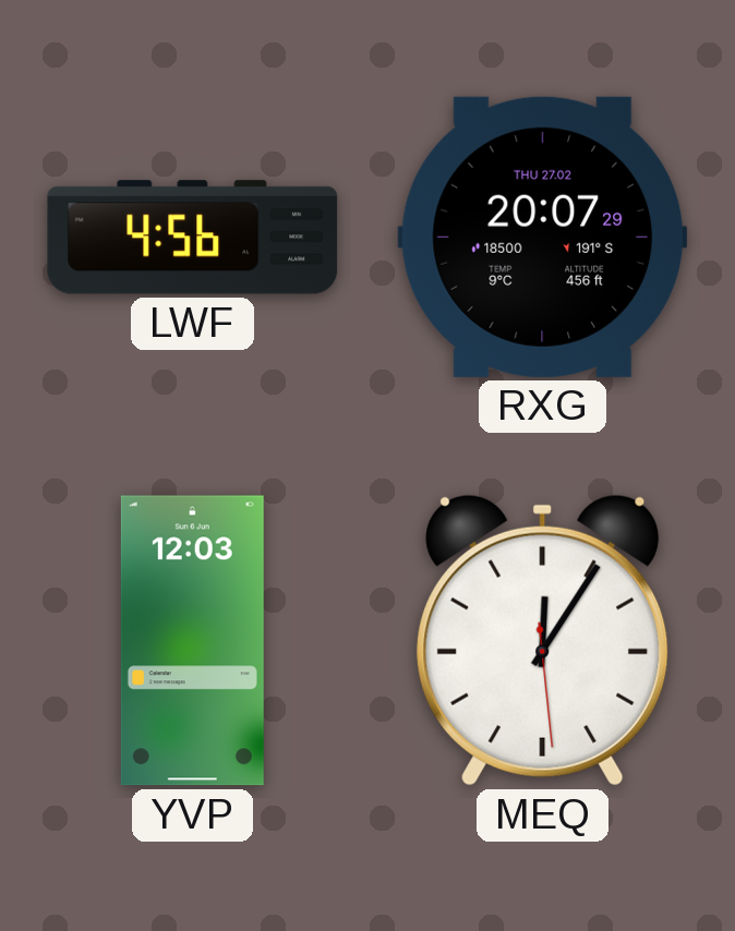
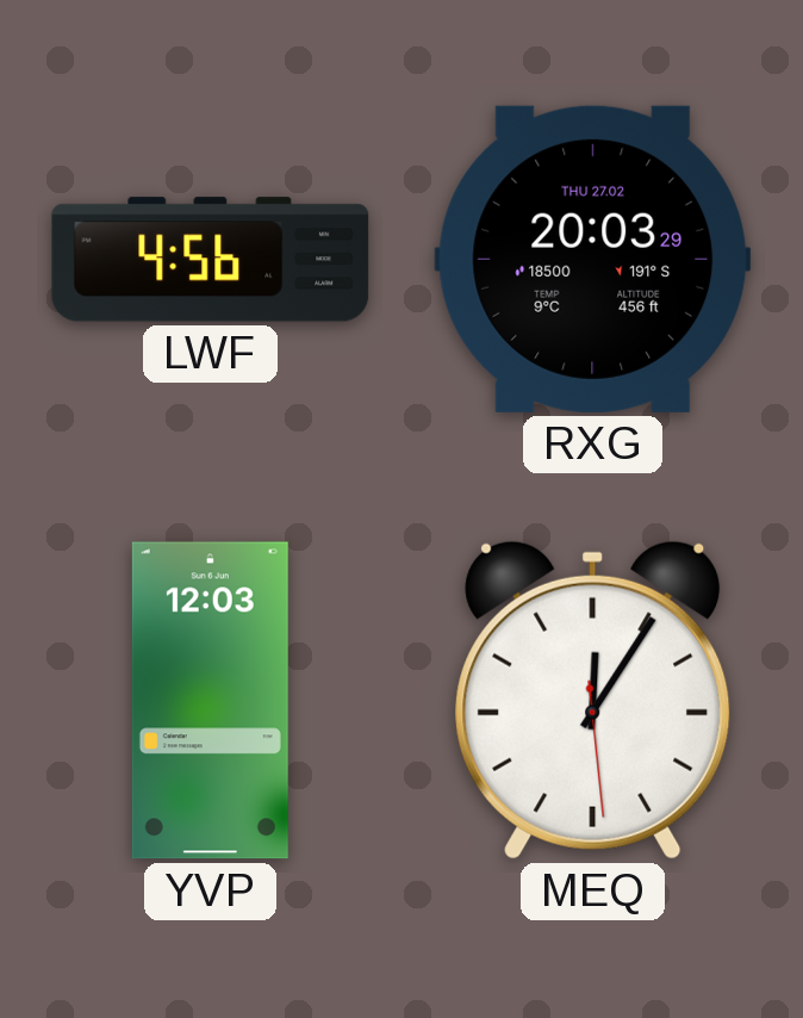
RXG: 20:07 -> 20:03 (593, 259)
